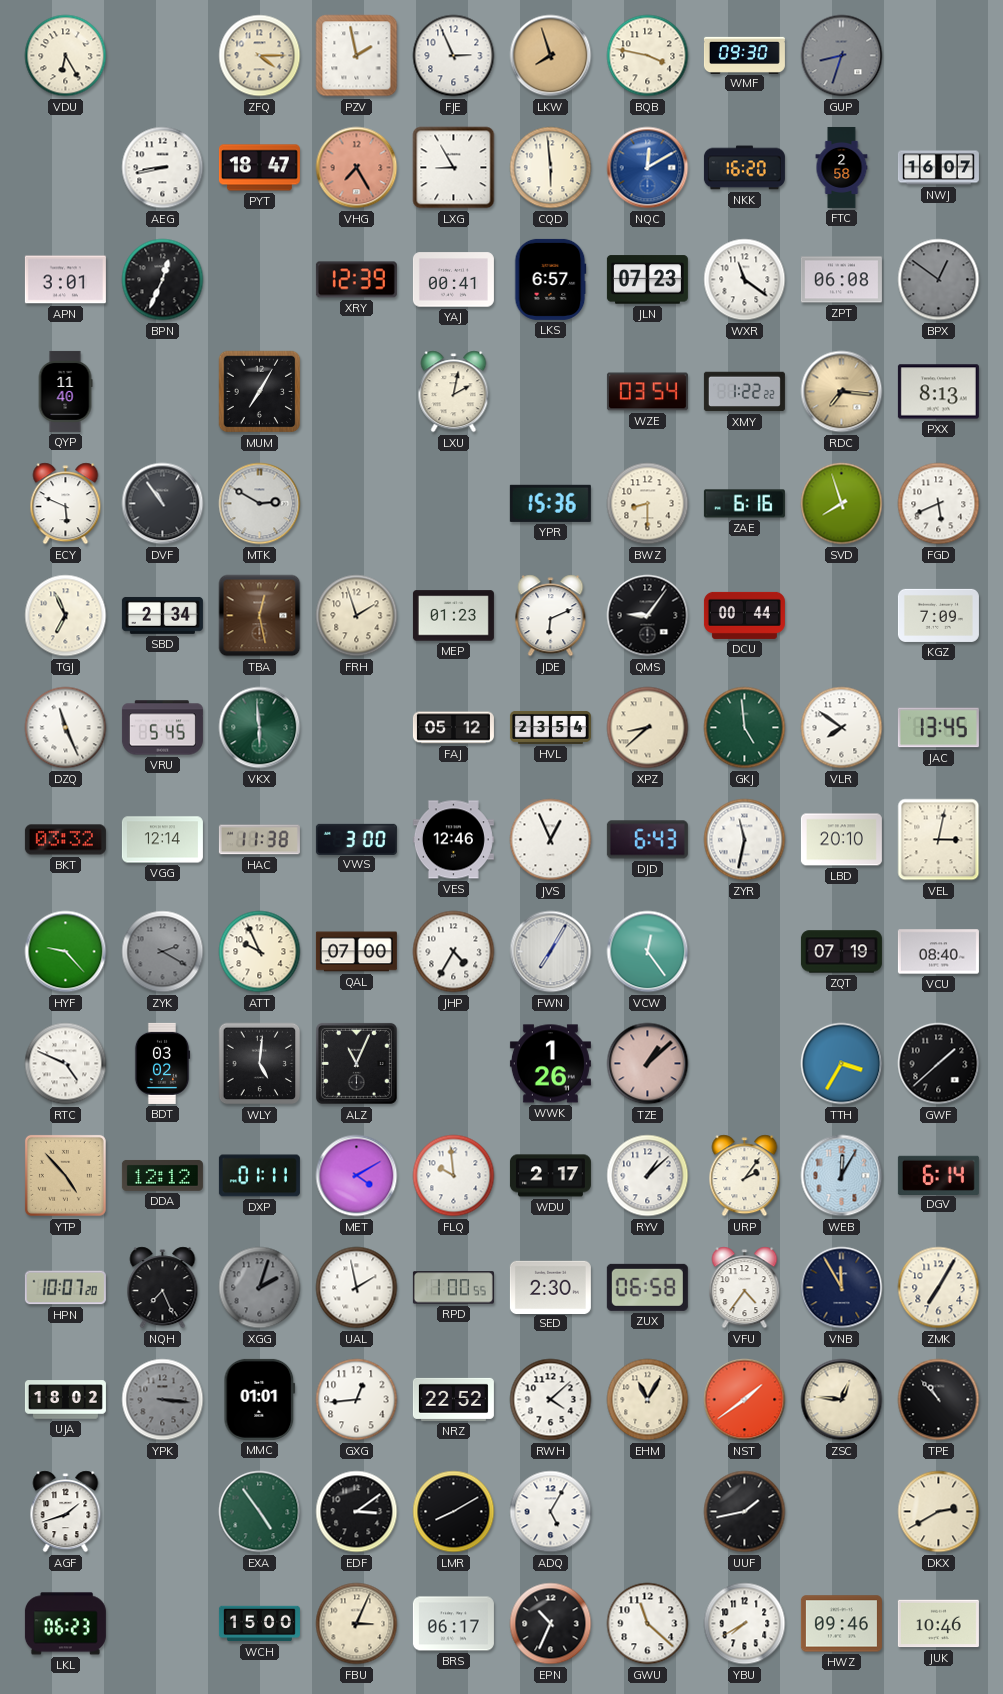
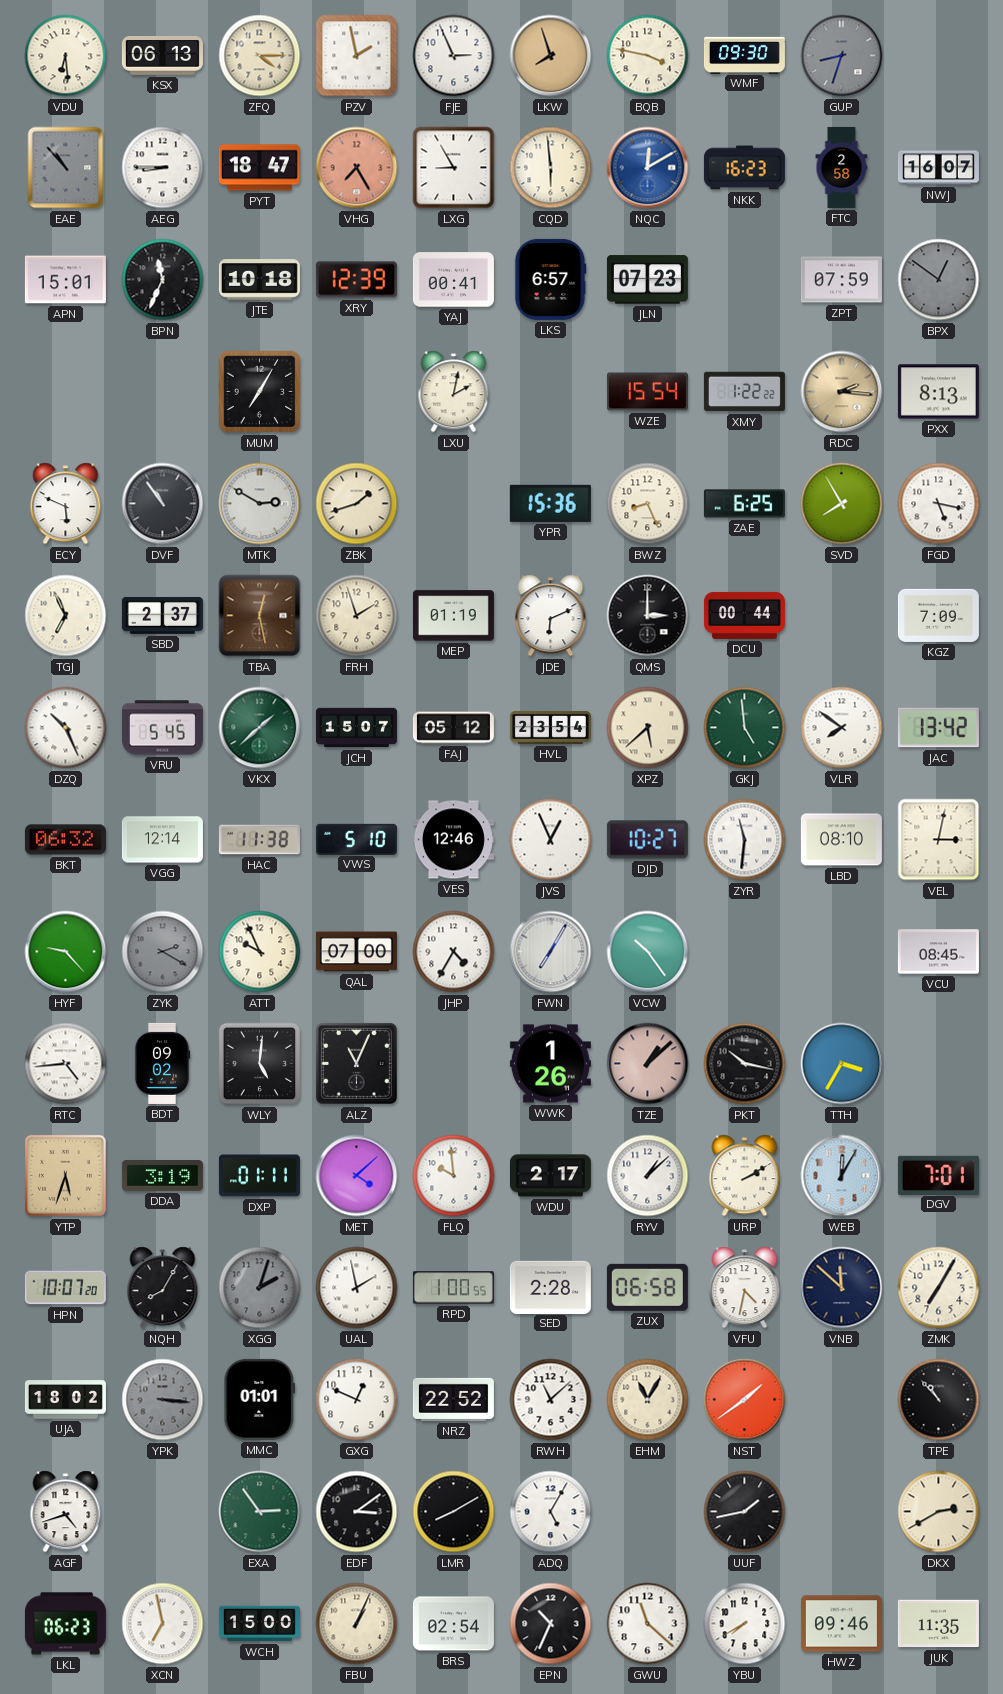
VDU: 6:25 -> 6:29 (66, 56)
KSX: none -> 06:13 (162, 56)
EAE: none -> 10:53 (66, 168)
AEG: 8:43 -> 8:45 (163, 168)
NKK: 16:20 -> 16:23 (744, 168)
APN: 3:01 -> 15:01 (65, 280)
BPN: 12:34 -> 11:34 (163, 280)
JTE: none -> 10:18 (259, 280)
WXR: 11:21 -> none (745, 280)
ZPT: 06:08 -> 07:59 (841, 280)
QYP: 11:40 -> none (65, 391)
WZE: 03:54 -> 15:54 (647, 392)
RDC: 7:16 -> 2:16 (842, 392)
ZBK: none -> 1:42 (357, 504)
BWZ: 8:30 -> 8:26 (648, 504)
ZAE: 6:16 -> 6:25 (744, 504)
SVD: 7:57 -> 7:55 (842, 504)
FGD: 5:41 -> 5:17 (939, 504)
SBD: 2:34 -> 2:37 (162, 615)
MEP: 01:23 -> 01:19 (453, 616)
QMS: 9:06 -> 3:00 (648, 616)
DZQ: 11:26 -> 10:26 (66, 728)
VKX: 5:59 -> 1:38 (260, 728)
JCH: none -> 15:07 (356, 728)
XPZ: 8:38 -> 5:38 (648, 728)
JAC: 13:45 -> 13:42 (938, 728)
BKT: 03:32 -> 06:32 (65, 840)
VWS: 3:00 -> 5:10 (356, 839)
DJD: 6:43 -> 10:27 (647, 840)
ZYR: 11:32 -> 11:31 (745, 840)
LBD: 20:10 -> 08:10 (841, 840)
VCW: 12:24 -> 10:24 (648, 952)
ZQT: 07:19 -> none (841, 952)
VCU: 08:40 -> 08:45 (938, 952)
RTC: 4:49 -> 4:44 (66, 1064)
BDT: 03:02 -> 09:02 (162, 1063)
PKT: none -> 10:17 (745, 1064)
GWF: 1:38 -> none (939, 1064)
YTP: 4:53 -> 5:33 (65, 1175)
DDA: 12:12 -> 3:19 (162, 1175)
MET: 4:10 -> 4:08 (357, 1176)
URP: 2:06 -> 2:10 (745, 1176)
DGV: 6:14 -> 7:01 (938, 1175)
NQH: 7:26 -> 8:05 (163, 1288)
SED: 2:30 -> 2:28 (550, 1287)
VFU: 4:36 -> 4:32 (745, 1288)
VNB: 11:55 -> 11:52 (842, 1288)
GXG: 12:44 -> 12:49 (357, 1400)
RWH: 4:08 -> 11:08 (551, 1400)
ZSC: 12:46 -> none (842, 1400)
AGF: 1:42 -> 4:42 (66, 1512)
EXA: 4:54 -> 2:54 (260, 1512)
XCN: none -> 6:58 (163, 1624)
FBU: 3:04 -> 1:04 (357, 1624)
BRS: 06:17 -> 02:54 (453, 1624)
JUK: 10:46 -> 11:35 (938, 1624)
